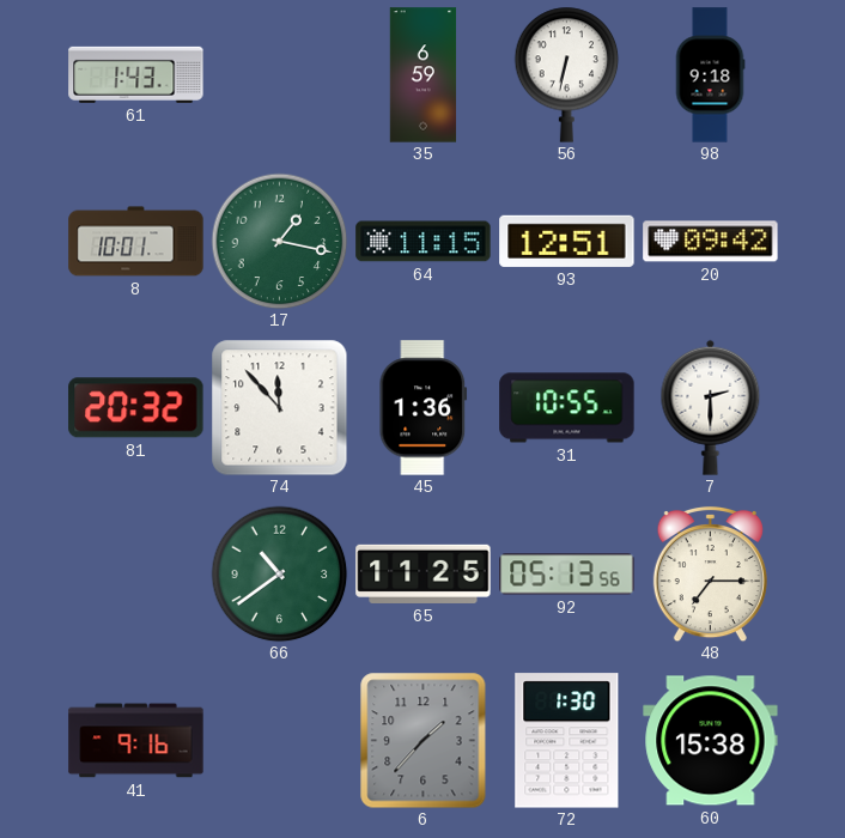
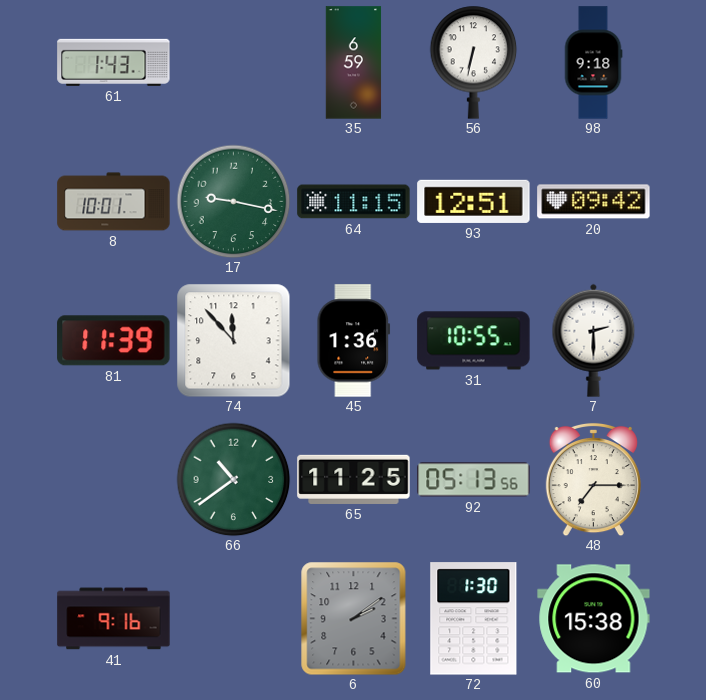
17: 1:17 -> 9:17 (233, 201)
81: 20:32 -> 11:39 (114, 341)
6: 1:37 -> 2:09 (354, 618)
